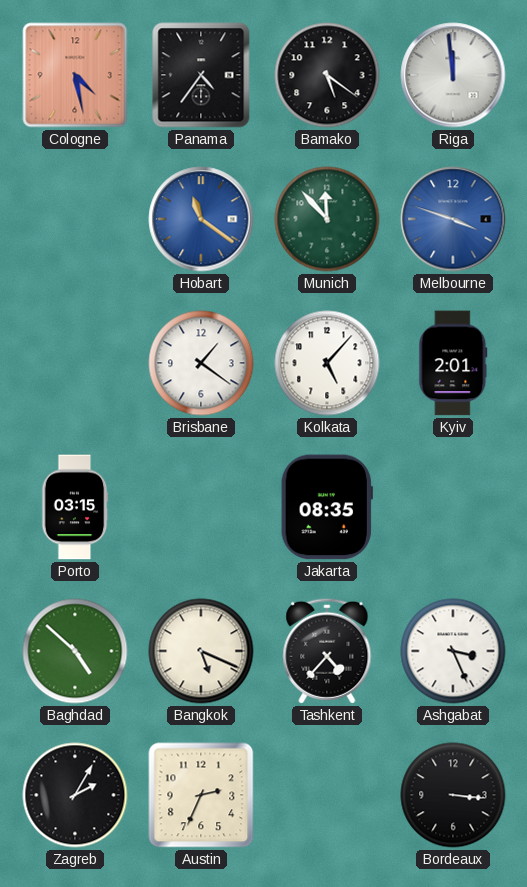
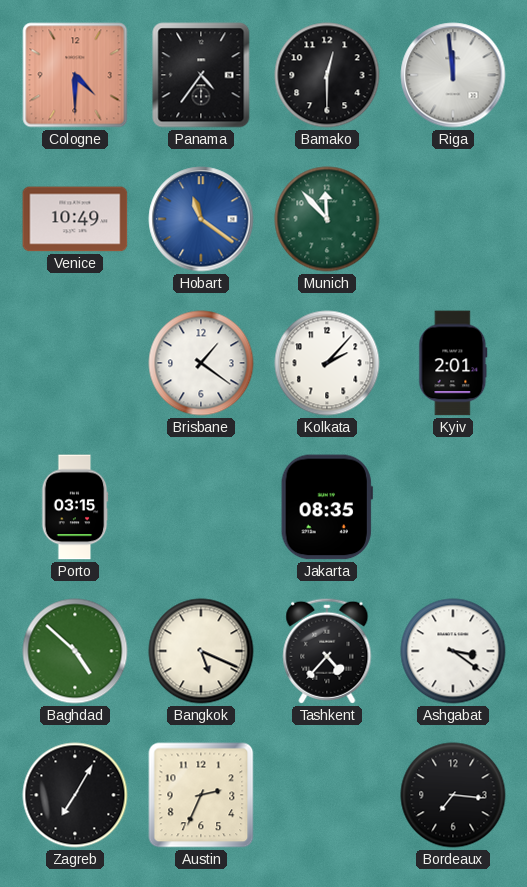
Cologne: 4:28 -> 4:30 (75, 75)
Bamako: 5:21 -> 12:30 (327, 75)
Venice: none -> 10:49 (75, 219)
Melbourne: 3:48 -> none (453, 219)
Kolkata: 5:07 -> 2:07 (327, 363)
Ashgabat: 3:26 -> 3:21 (453, 651)
Zagreb: 2:05 -> 7:05 (75, 795)
Bordeaux: 3:16 -> 7:16 (453, 795)
